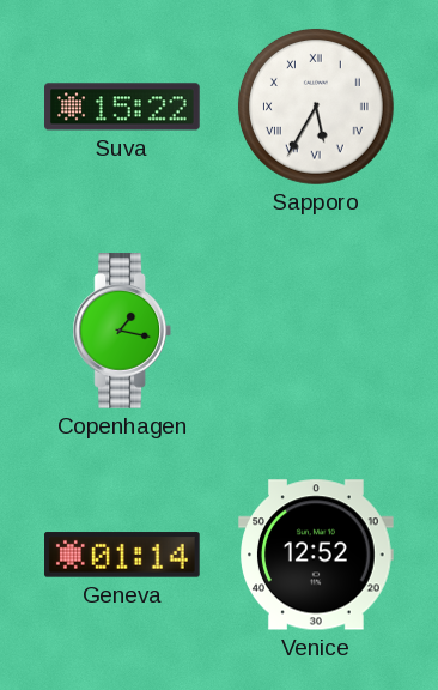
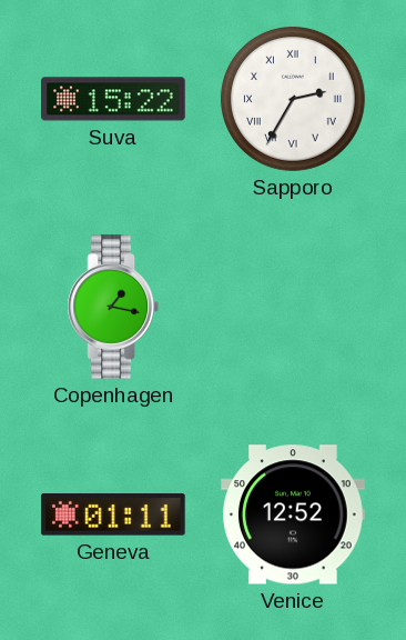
Sapporo: 5:35 -> 2:35 (293, 99)
Geneva: 01:14 -> 01:11 (114, 514)
